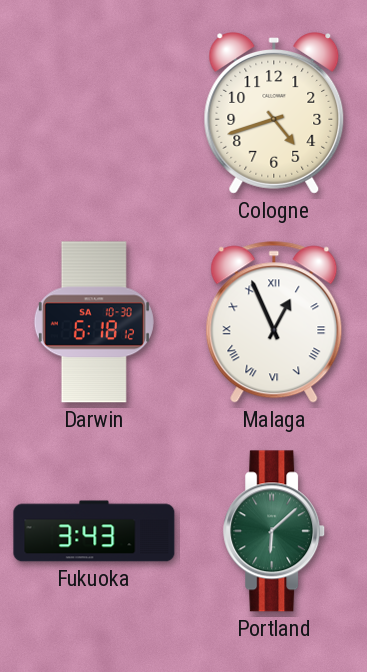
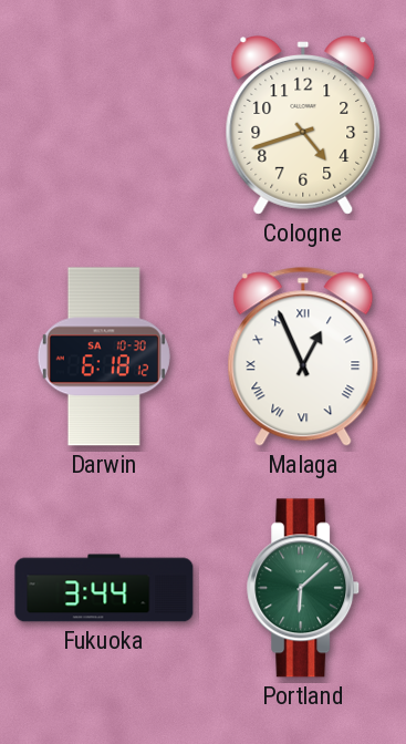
Fukuoka: 3:43 -> 3:44 (104, 588)
